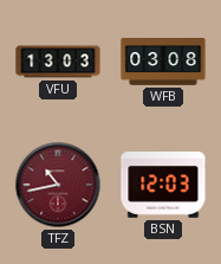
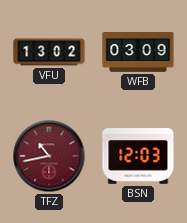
VFU: 13:03 -> 13:02 (49, 52)
WFB: 03:08 -> 03:09 (138, 53)
